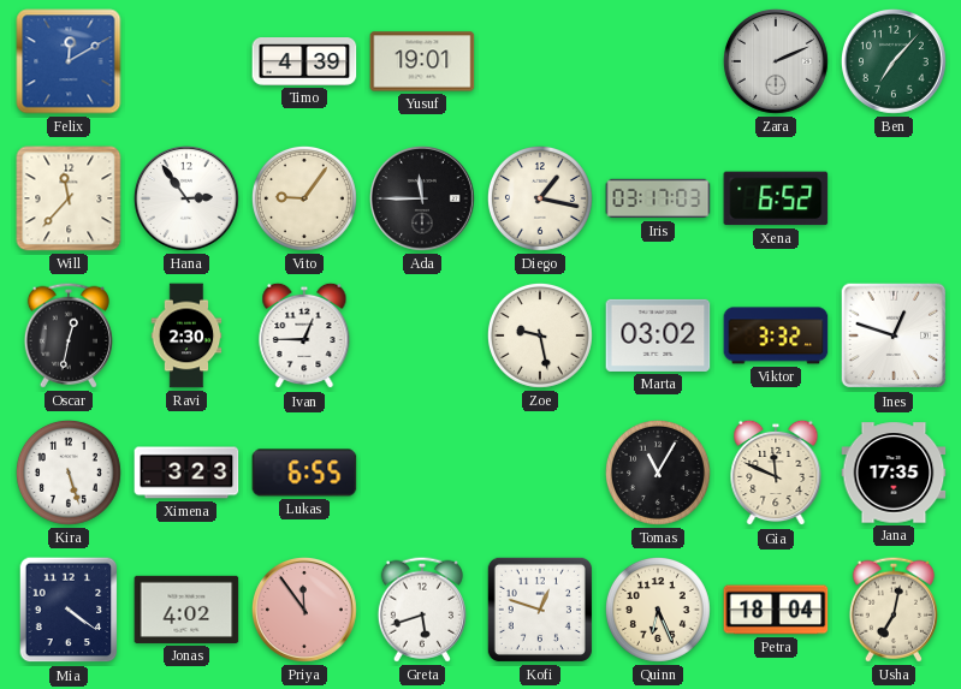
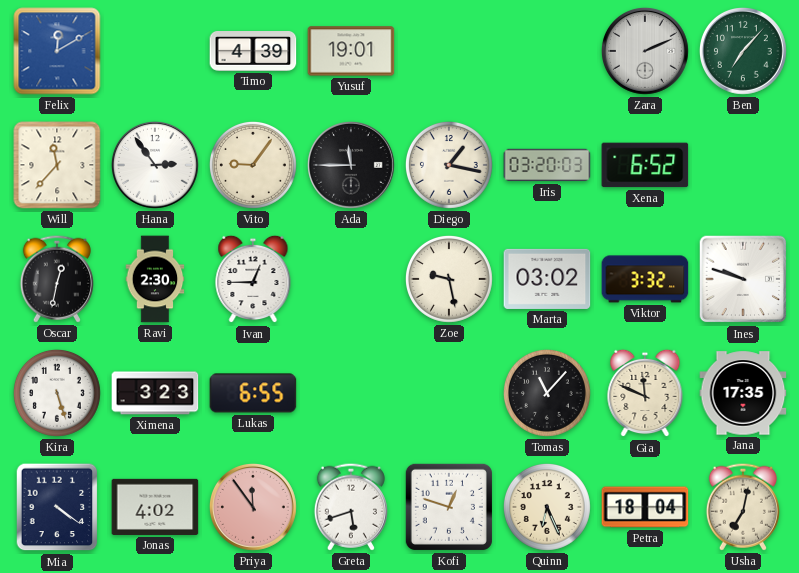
Iris: 03:17 -> 03:20 (547, 165)
Ines: 12:48 -> 9:48 (743, 279)
Tomas: 11:05 -> 11:07 (547, 393)
